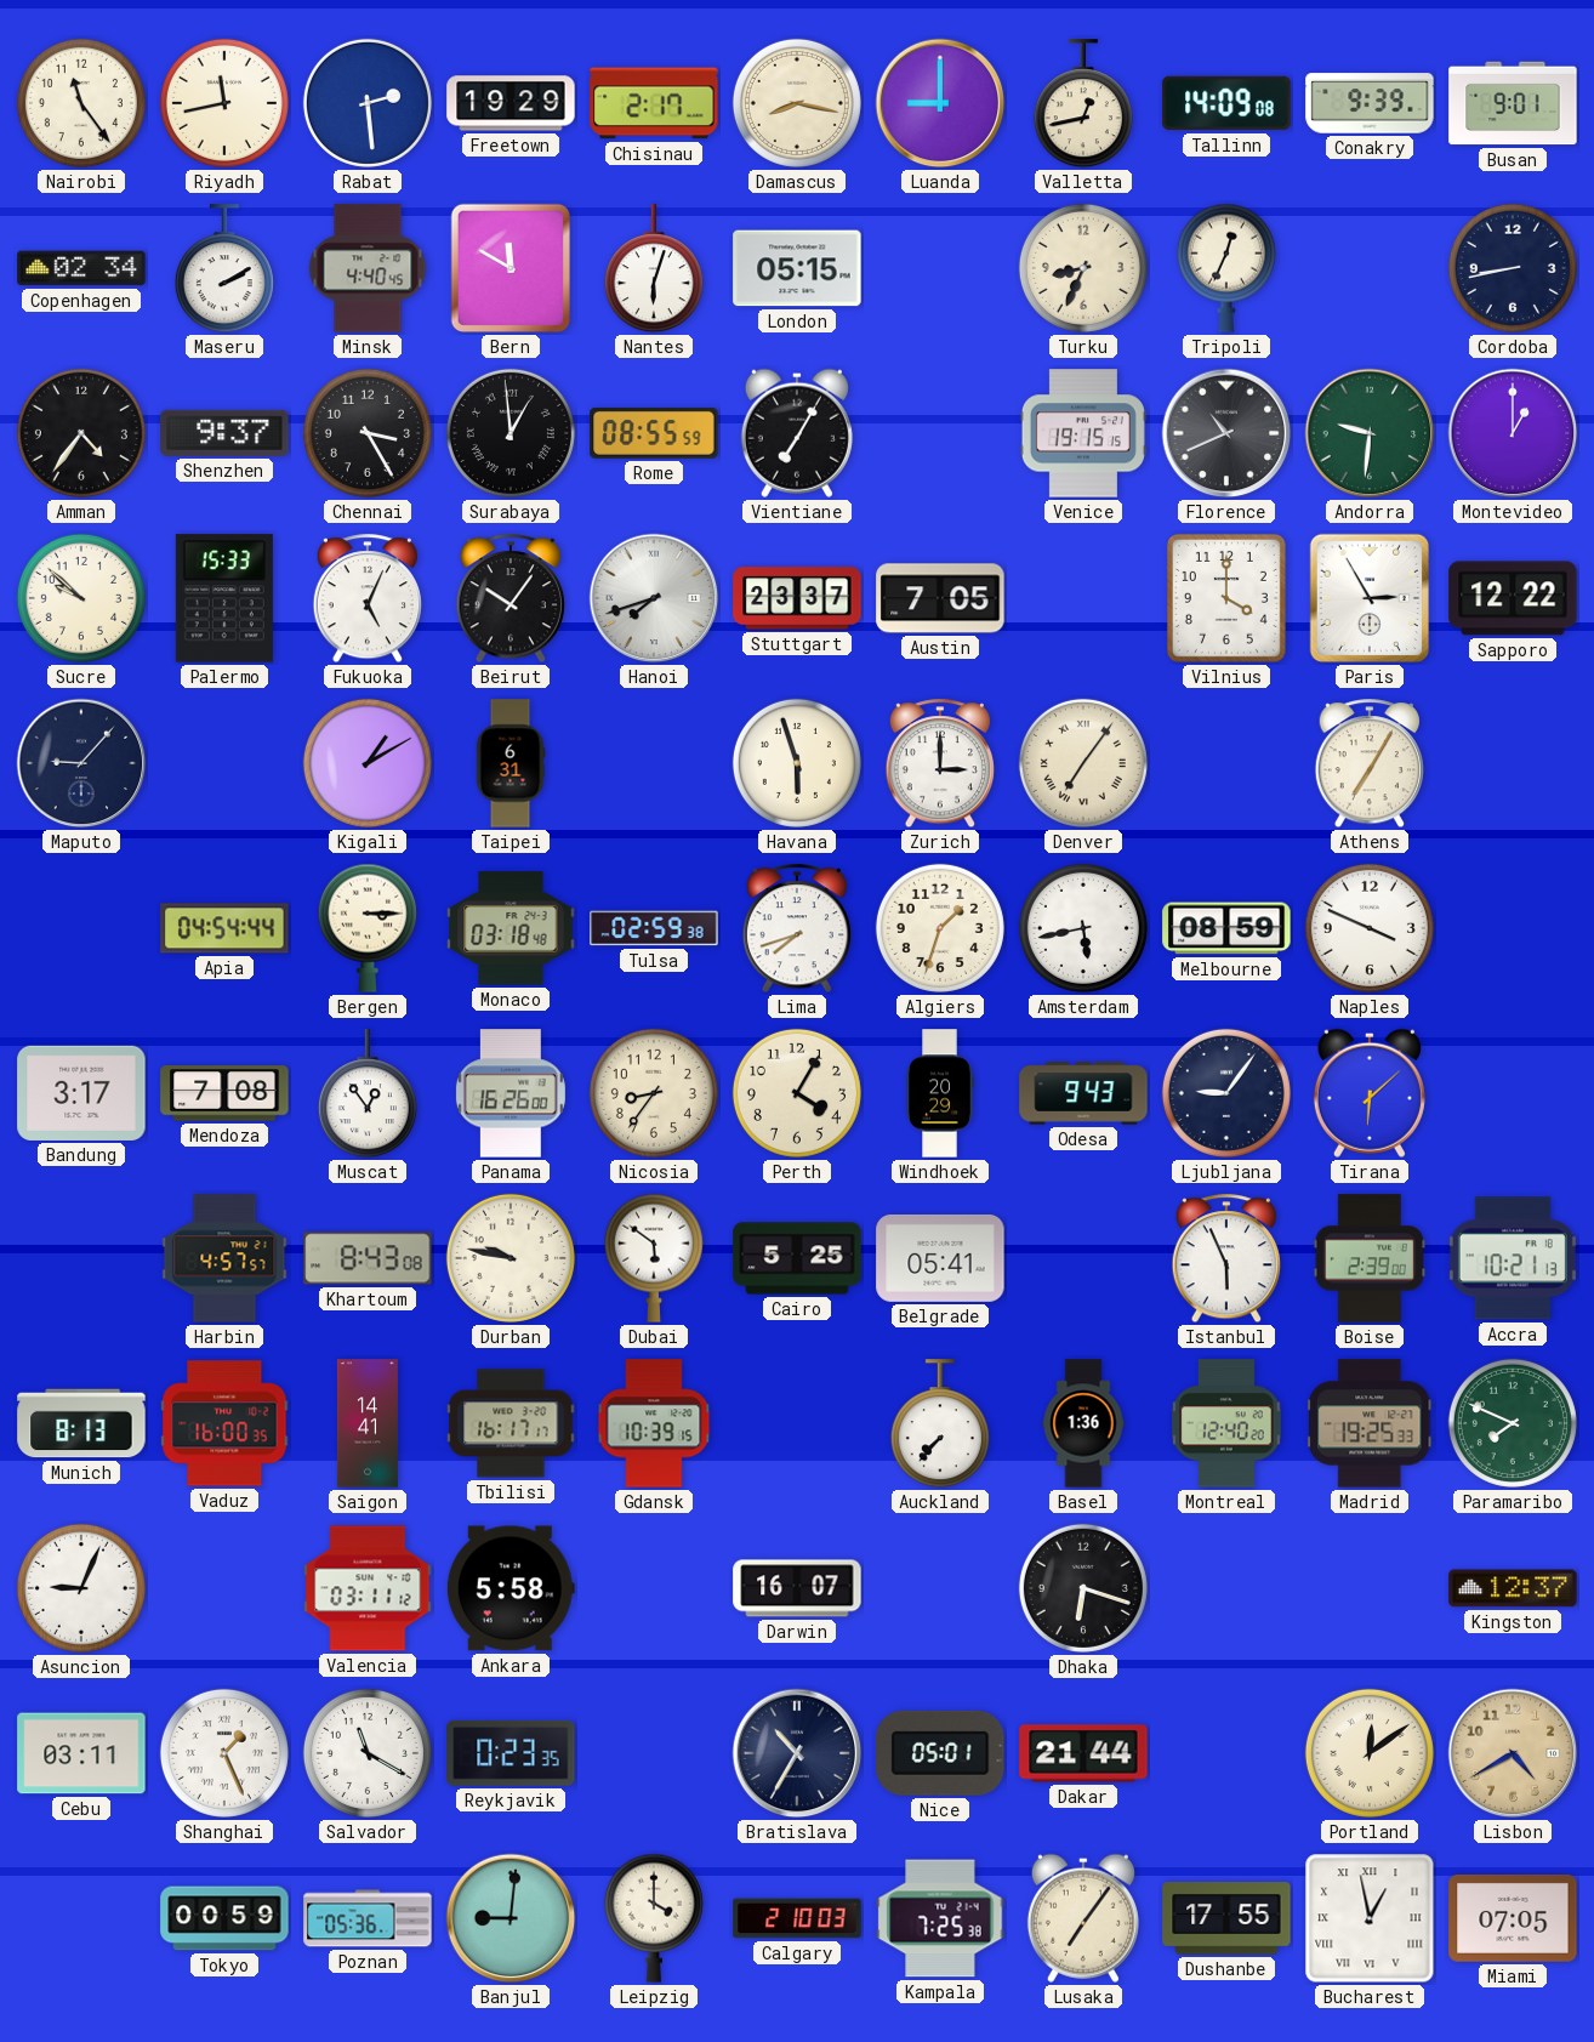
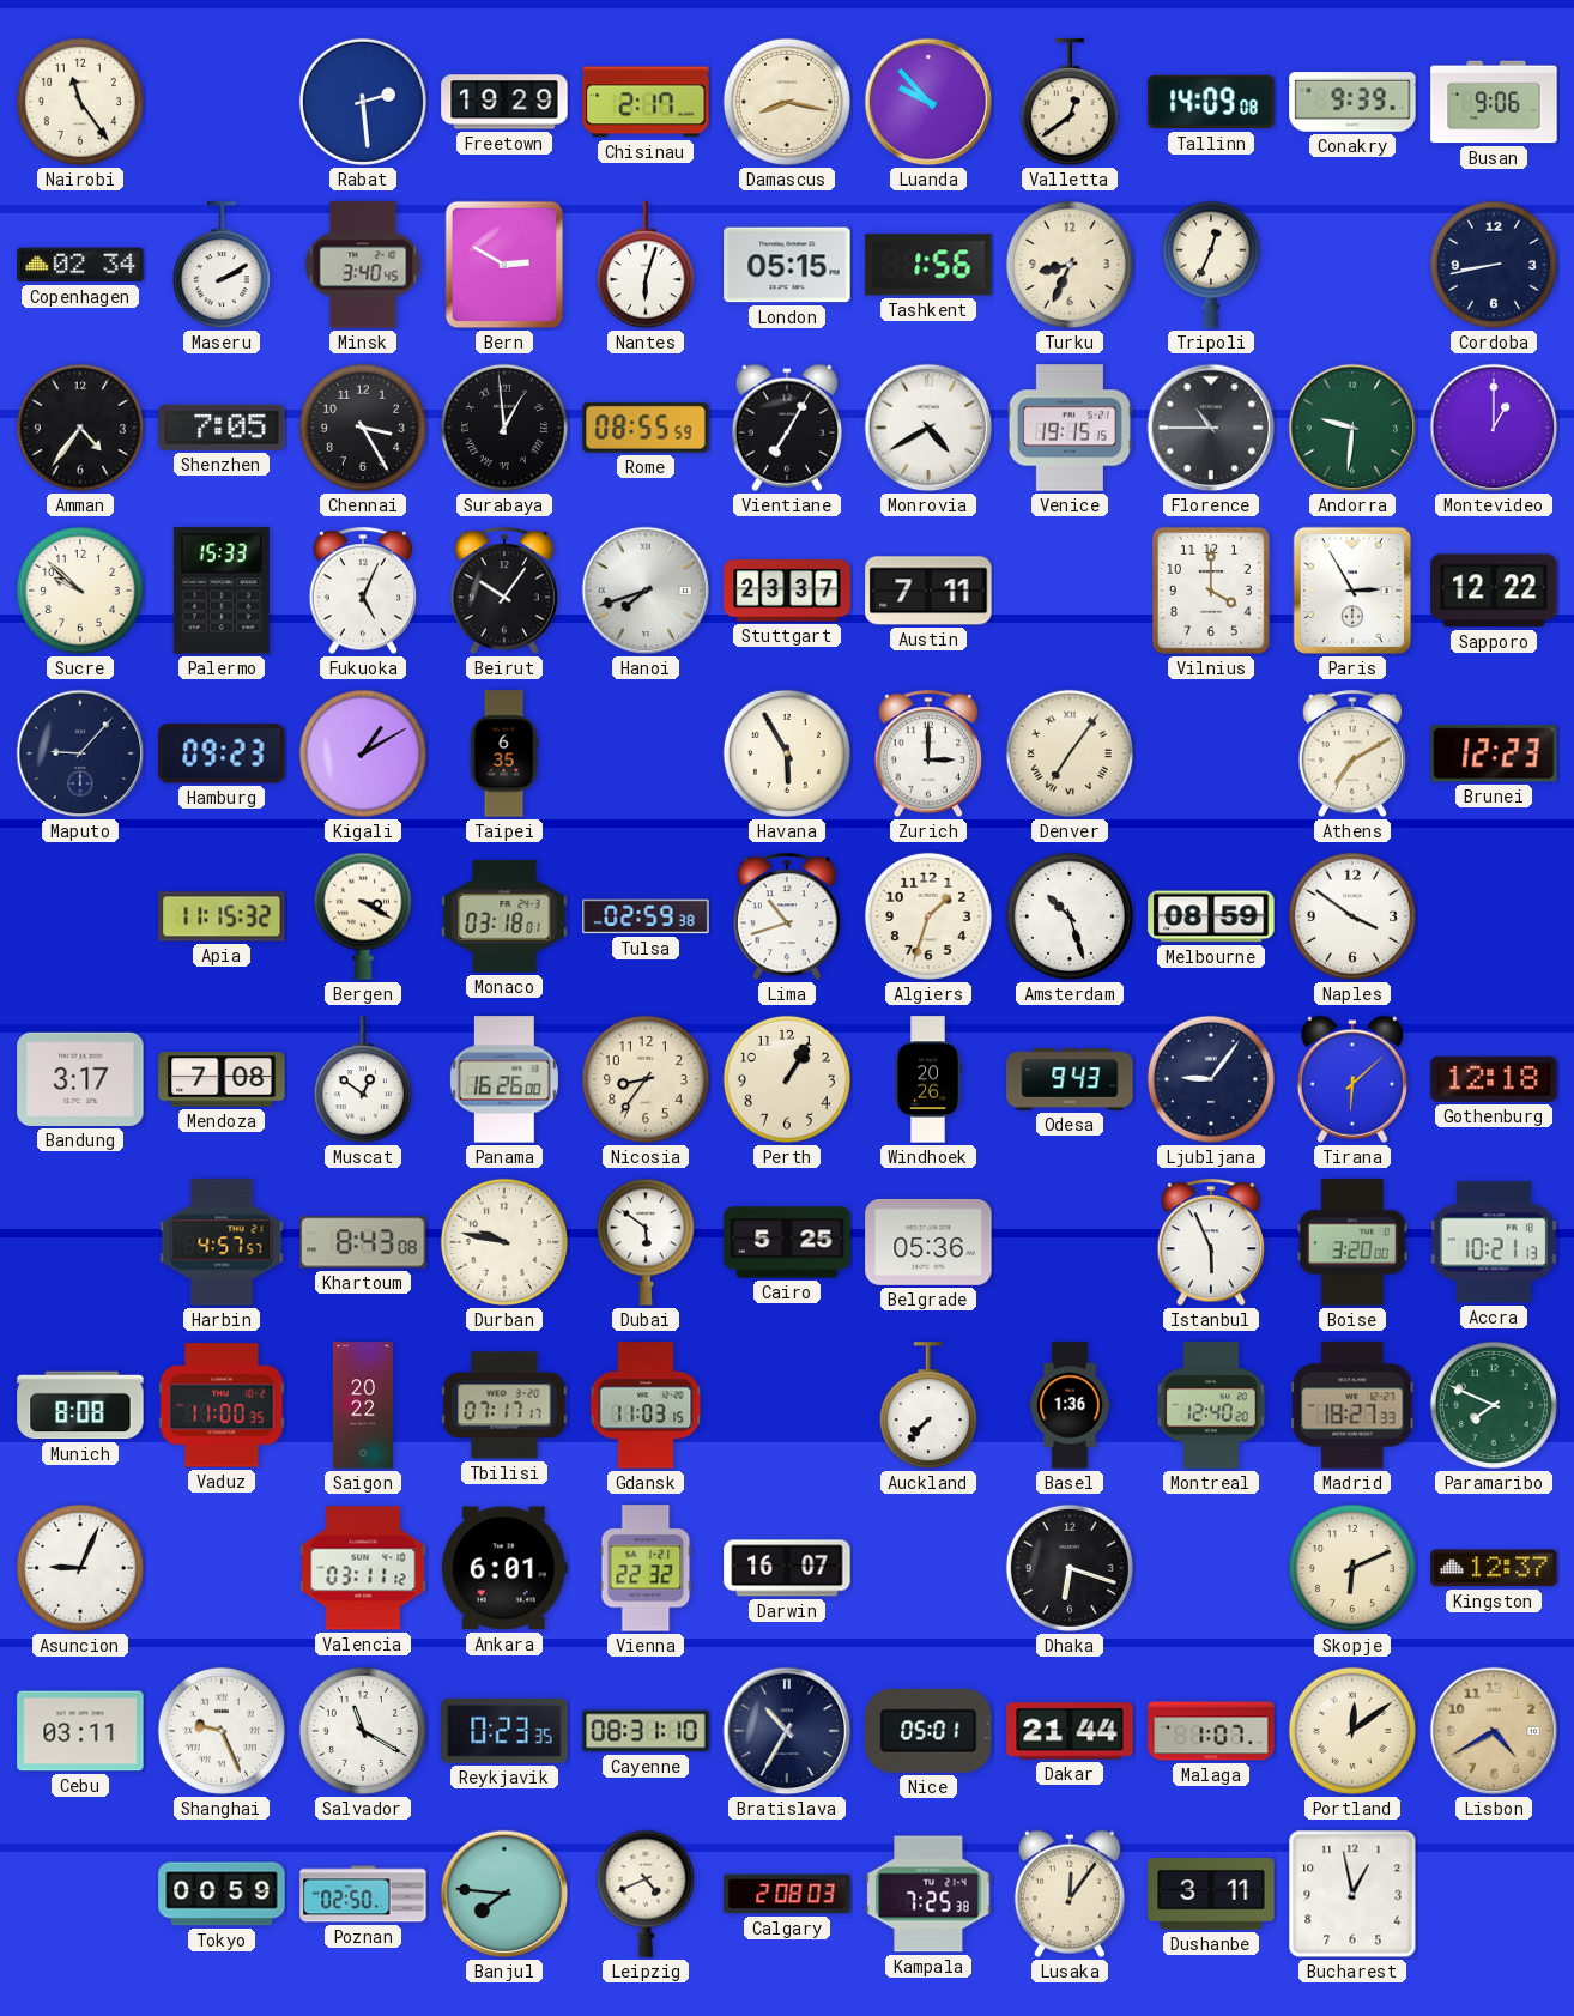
Riyadh: 11:43 -> none (224, 103)
Luanda: 9:00 -> 9:53 (928, 102)
Valletta: 12:43 -> 12:39 (1070, 103)
Busan: 9:01 -> 9:06 (1494, 102)
Minsk: 4:40 -> 3:40 (363, 265)
Bern: 11:50 -> 2:50 (504, 265)
Tashkent: none -> 1:56 (928, 265)
Shenzhen: 9:37 -> 7:05 (222, 428)
Monrovia: none -> 4:40 (928, 428)
Florence: 10:41 -> 10:45 (1211, 428)
Austin: 7:05 -> 7:11 (928, 591)
Hamburg: none -> 09:23 (222, 753)
Taipei: 6:31 -> 6:35 (504, 753)
Havana: 5:57 -> 5:55 (787, 753)
Athens: 7:05 -> 7:10 (1351, 755)
Brunei: none -> 12:23 (1494, 753)
Apia: 04:54 -> 11:15 (222, 916)
Bergen: 3:15 -> 3:20 (363, 916)
Monaco: 03:18:48 -> 03:18:01 (504, 916)
Lima: 7:42 -> 10:42 (786, 918)
Amsterdam: 5:43 -> 10:27 (1070, 916)
Naples: 3:49 -> 3:51 (1352, 916)
Muscat: 12:54 -> 12:51 (363, 1080)
Perth: 4:05 -> 1:05 (787, 1079)
Windhoek: 20:29 -> 20:26 (928, 1079)
Gothenburg: none -> 12:18 (1494, 1079)
Belgrade: 05:41 -> 05:36 (928, 1242)
Boise: 2:39 -> 3:20 (1351, 1242)
Munich: 8:13 -> 8:08 (80, 1405)
Vaduz: 16:00 -> 11:00 (222, 1405)
Saigon: 14:41 -> 20:22 (363, 1405)
Tbilisi: 16:17 -> 07:17 (504, 1405)
Gdansk: 10:39 -> 11:03 (646, 1405)
Madrid: 19:25 -> 18:27 (1352, 1405)
Ankara: 5:58 -> 6:01 (504, 1568)
Vienna: none -> 22:32 (646, 1568)
Skopje: none -> 6:11 (1352, 1568)
Shanghai: 1:26 -> 9:26 (222, 1731)
Cayenne: none -> 08:31 (646, 1731)
Malaga: none -> 1:07 (1211, 1731)
Poznan: 05:36 -> 02:50 (363, 1894)
Banjul: 9:01 -> 7:46 (504, 1894)
Leipzig: 4:00 -> 4:41 (646, 1894)
Calgary: 2:10 -> 2:08 (787, 1894)
Lusaka: 7:06 -> 12:06 (1070, 1894)
Dushanbe: 17:55 -> 3:11 (1211, 1894)
Bucharest numerals: Roman -> Arabic (1352, 1894)
Miami: 07:05 -> none (1513, 1918)
